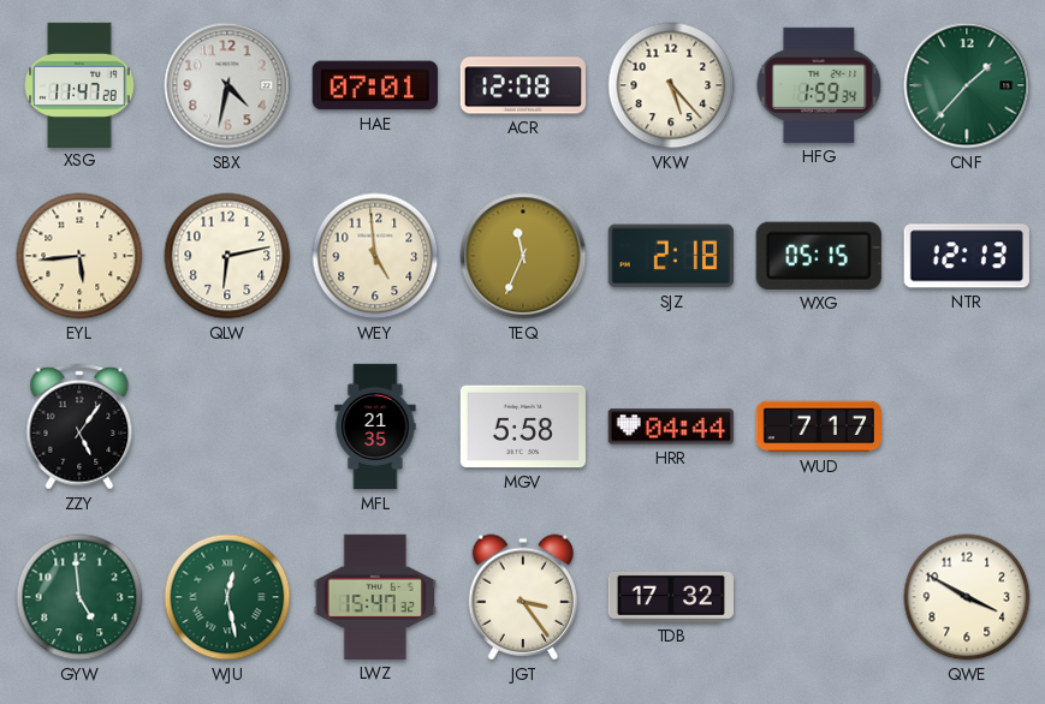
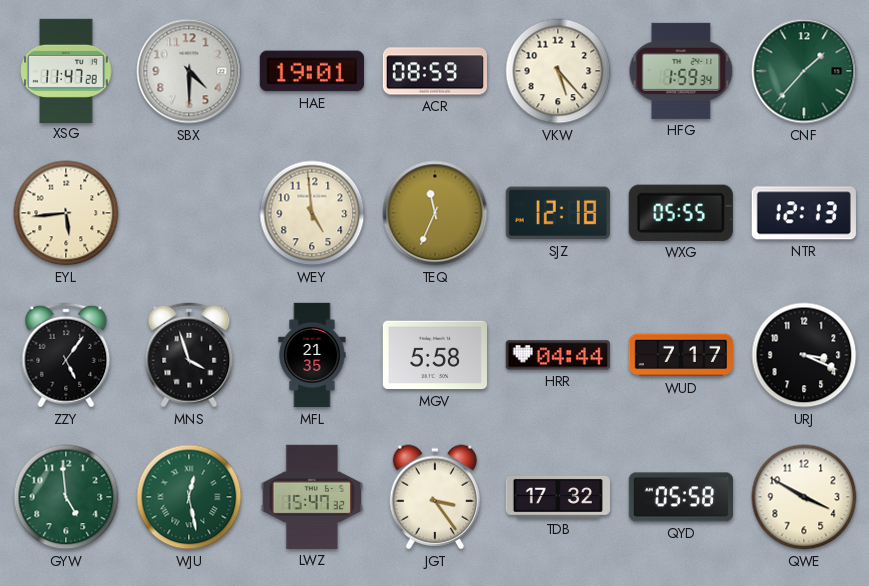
SBX: 4:32 -> 4:30 (189, 71)
HAE: 07:01 -> 19:01 (312, 71)
ACR: 12:08 -> 08:59 (434, 71)
QLW: 6:13 -> none (227, 256)
SJZ: 2:18 -> 12:18 (558, 213)
WXG: 05:15 -> 05:55 (681, 213)
MNS: none -> 3:57 (189, 355)
URJ: none -> 3:19 (804, 355)
QYD: none -> 05:58 (680, 497)
